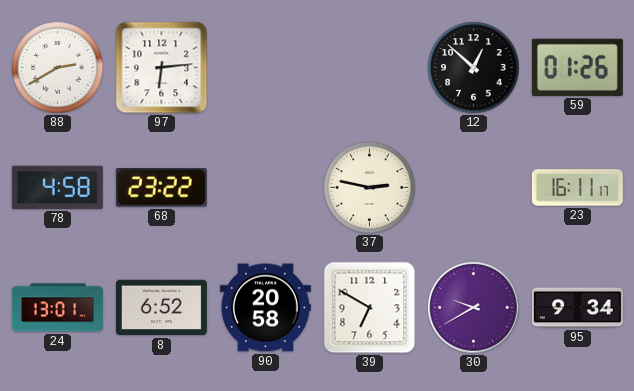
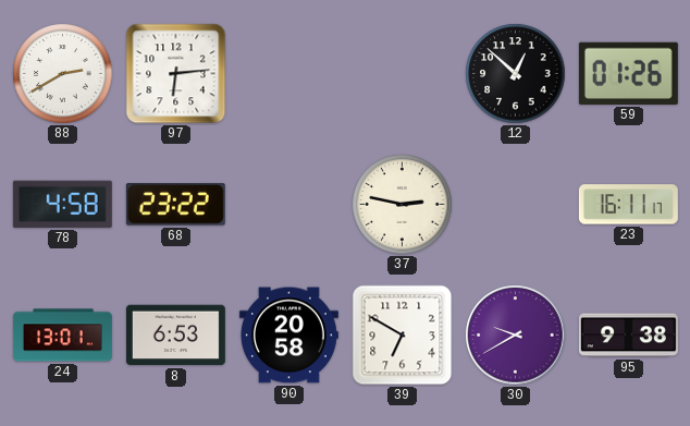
8: 6:52 -> 6:53 (175, 336)
95: 9:34 -> 9:38 (628, 336)
